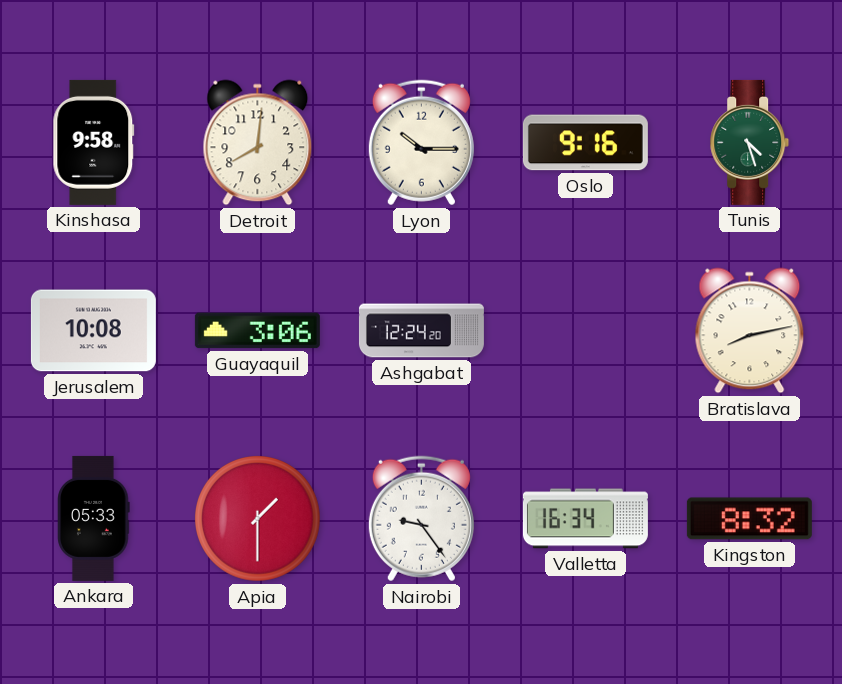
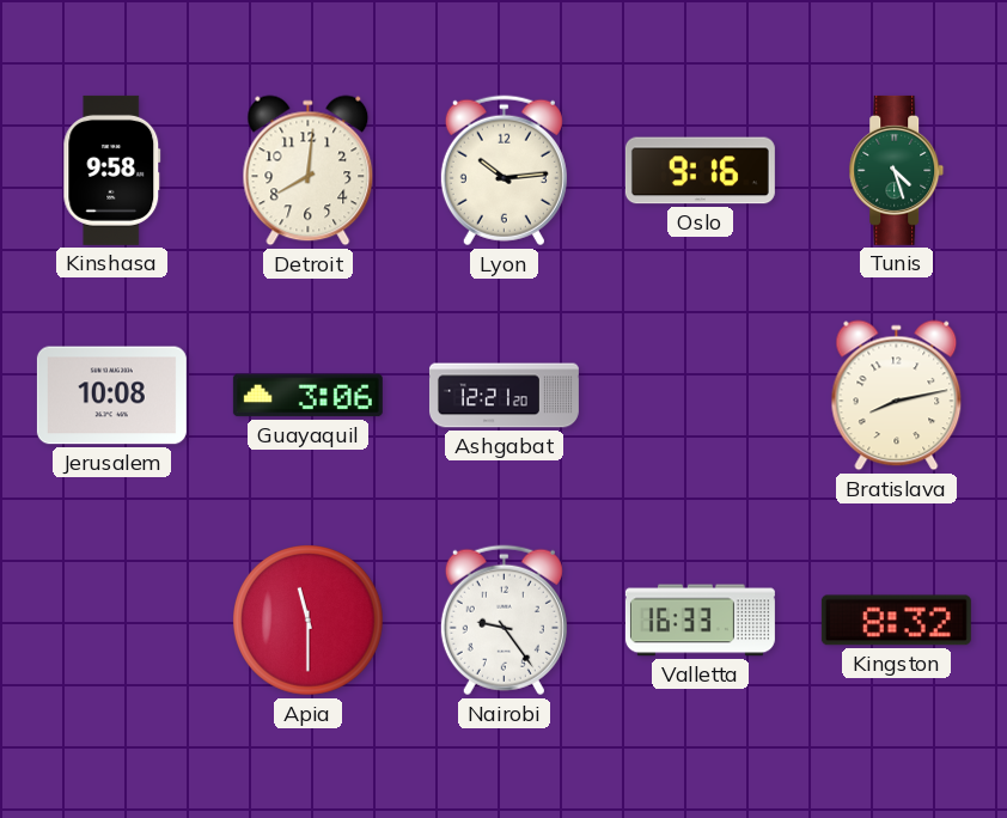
Lyon: 10:15 -> 10:14 (504, 171)
Ashgabat: 12:24 -> 12:21 (504, 396)
Ankara: 05:33 -> none (94, 518)
Apia: 1:30 -> 11:30 (309, 621)
Valletta: 16:34 -> 16:33 (700, 621)
